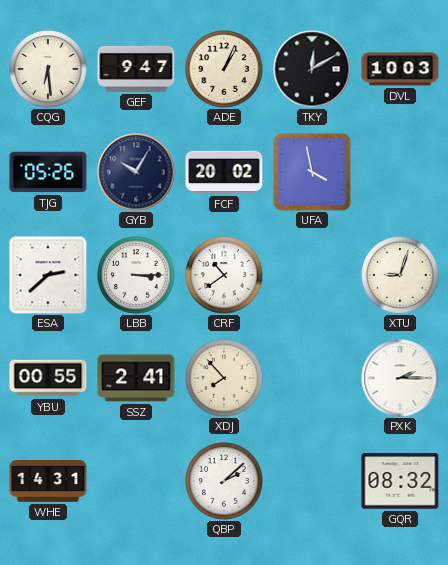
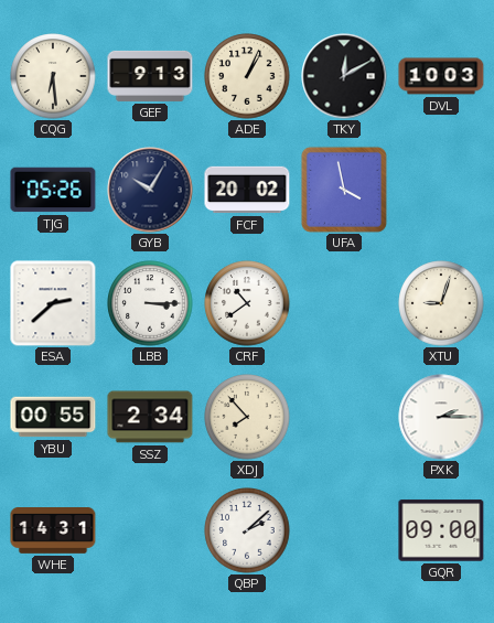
GEF: 9:47 -> 9:13 (150, 76)
SSZ: 2:41 -> 2:34 (150, 417)
GQR: 08:32 -> 09:00 (441, 530)
